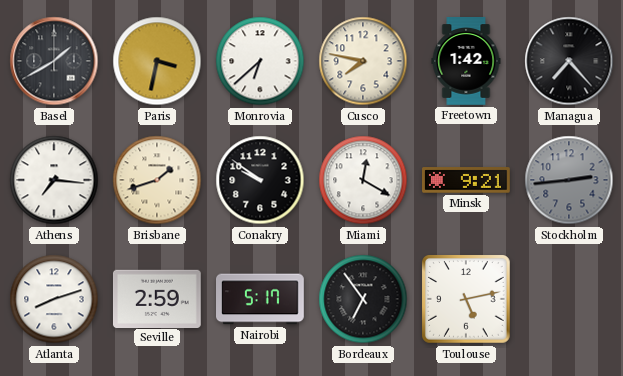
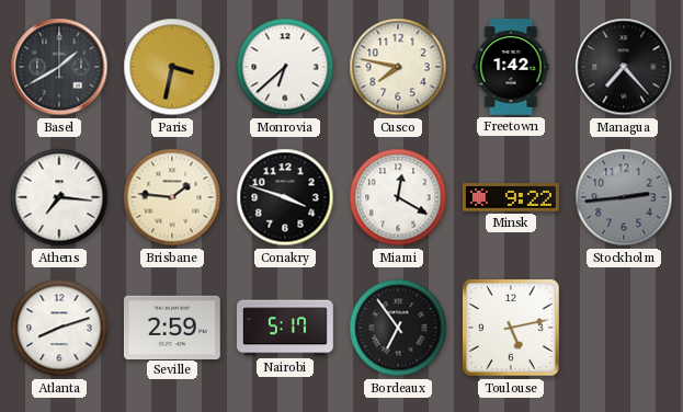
Brisbane: 1:42 -> 1:46 (172, 197)
Conakry: 9:51 -> 3:48 (285, 197)
Minsk: 9:21 -> 9:22 (512, 197)
